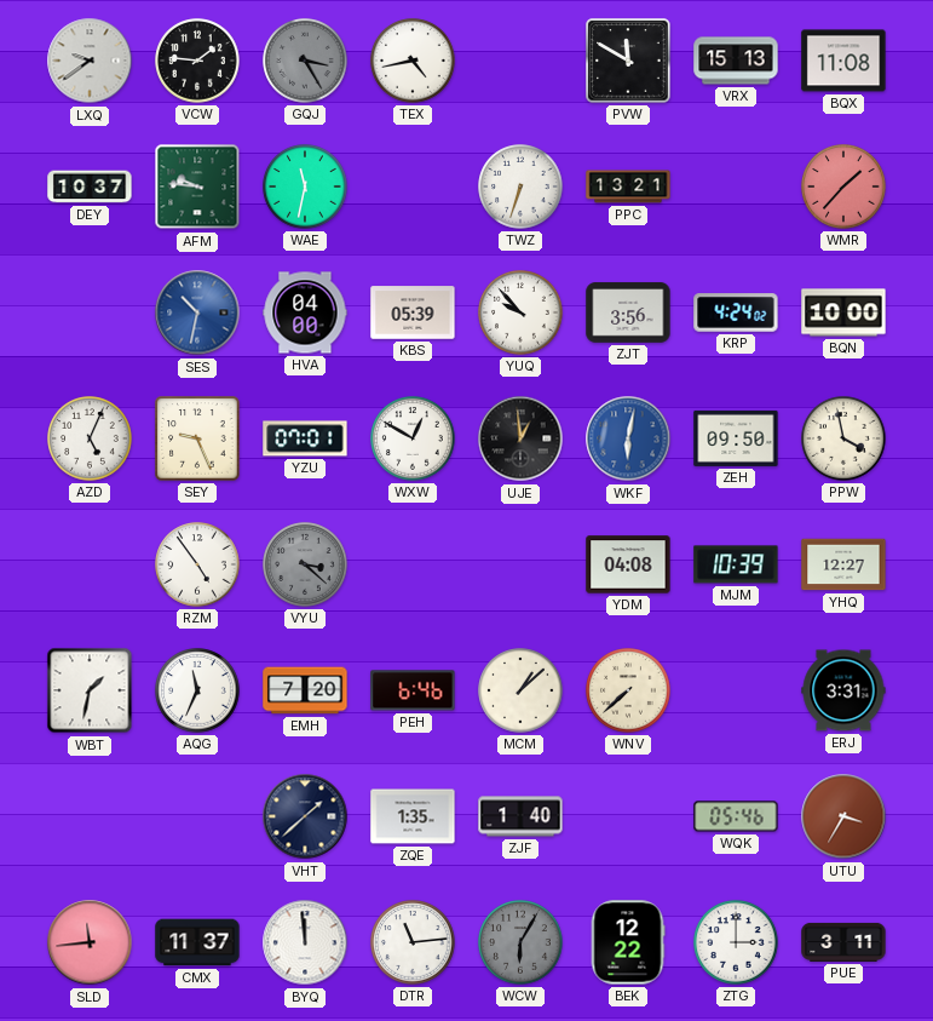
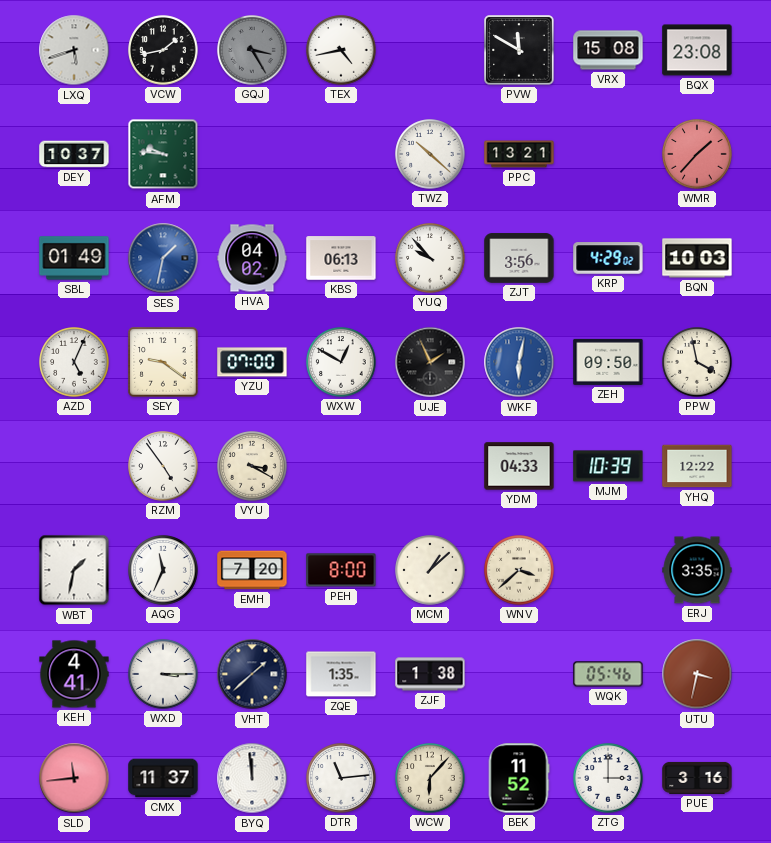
LXQ: 9:39 -> 5:42 (74, 50)
VCW: 1:46 -> 1:43 (163, 50)
VRX: 15:13 -> 15:08 (608, 50)
BQX: 11:08 -> 23:08 (697, 50)
WAE: 11:32 -> none (305, 187)
TWZ: 6:33 -> 10:22 (430, 154)
SBL: none -> 01:49 (74, 258)
SES: 10:32 -> 1:32 (163, 258)
HVA: 04:00 -> 04:02 (252, 258)
KBS: 05:39 -> 06:13 (341, 258)
KRP: 4:24 -> 4:29 (608, 258)
BQN: 10:00 -> 10:03 (697, 258)
SEY: 9:26 -> 9:21 (163, 362)
YZU: 07:01 -> 07:00 (252, 362)
UJE: 12:59 -> 1:56 (430, 362)
VYU: 3:22 -> 3:20 (252, 466)
VYU dial: grey -> cream (252, 466)
YDM: 04:08 -> 04:33 (519, 466)
YHQ: 12:27 -> 12:22 (697, 466)
PEH: 6:46 -> 8:00 (341, 570)
WNV: 7:38 -> 3:38 (519, 570)
ERJ: 3:31 -> 3:35 (697, 570)
KEH: none -> 4:41 (74, 674)
WXD: none -> 3:15 (163, 674)
ZJF: 1:40 -> 1:38 (430, 674)
UTU: 3:35 -> 3:32 (697, 674)
WCW: 6:05 -> 6:07 (430, 778)
WCW dial: grey -> cream (430, 778)
BEK: 12:22 -> 11:52 (519, 778)
PUE: 3:11 -> 3:16 (697, 778)
